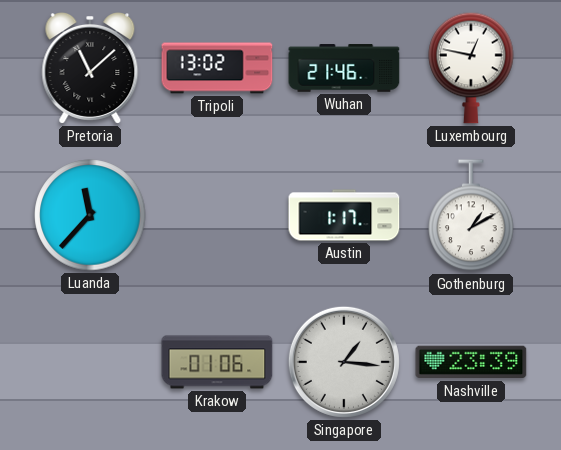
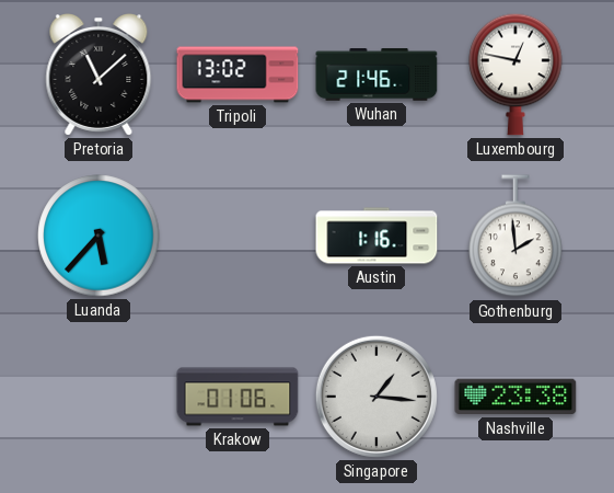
Luanda: 11:37 -> 5:37 (99, 236)
Austin: 1:17 -> 1:16 (376, 236)
Gothenburg: 1:10 -> 1:59 (515, 237)
Nashville: 23:39 -> 23:38 (515, 397)
